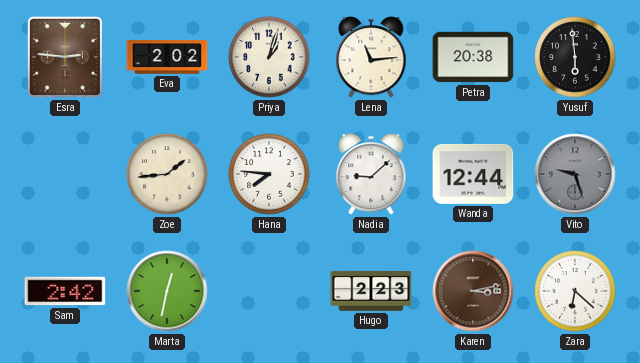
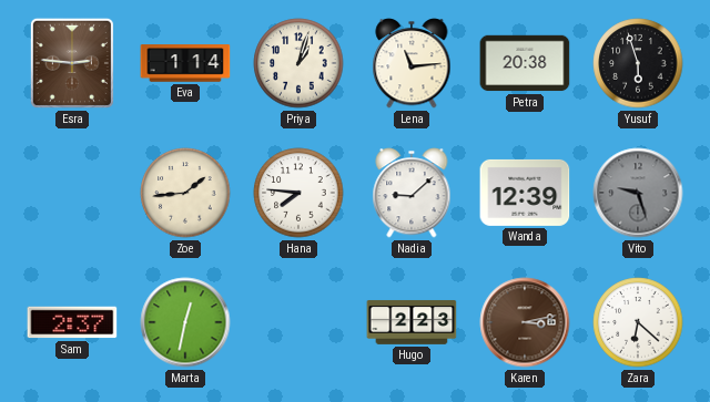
Eva: 2:02 -> 1:14 (185, 63)
Yusuf: 5:59 -> 5:57 (638, 63)
Wanda: 12:44 -> 12:39 (525, 193)
Sam: 2:42 -> 2:37 (72, 322)
